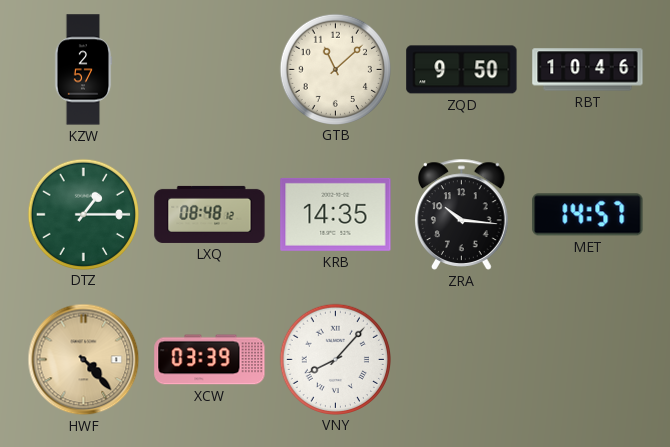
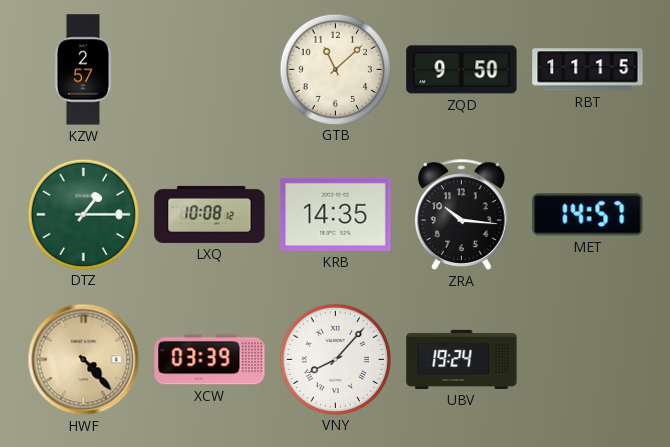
RBT: 10:46 -> 11:15 (588, 70)
LXQ: 08:48 -> 10:08 (210, 214)
UBV: none -> 19:24 (462, 359)
